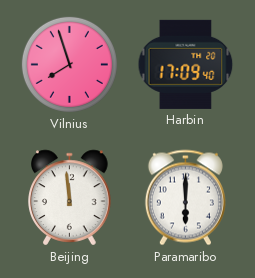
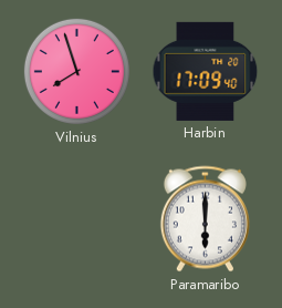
Beijing: 11:59 -> none (70, 198)
